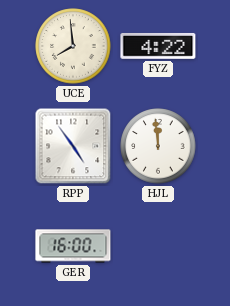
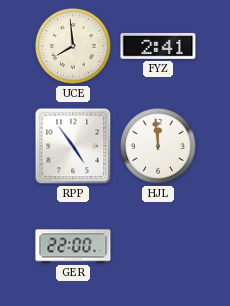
FYZ: 4:22 -> 2:41 (158, 46)
GER: 16:00 -> 22:00 (73, 246)
